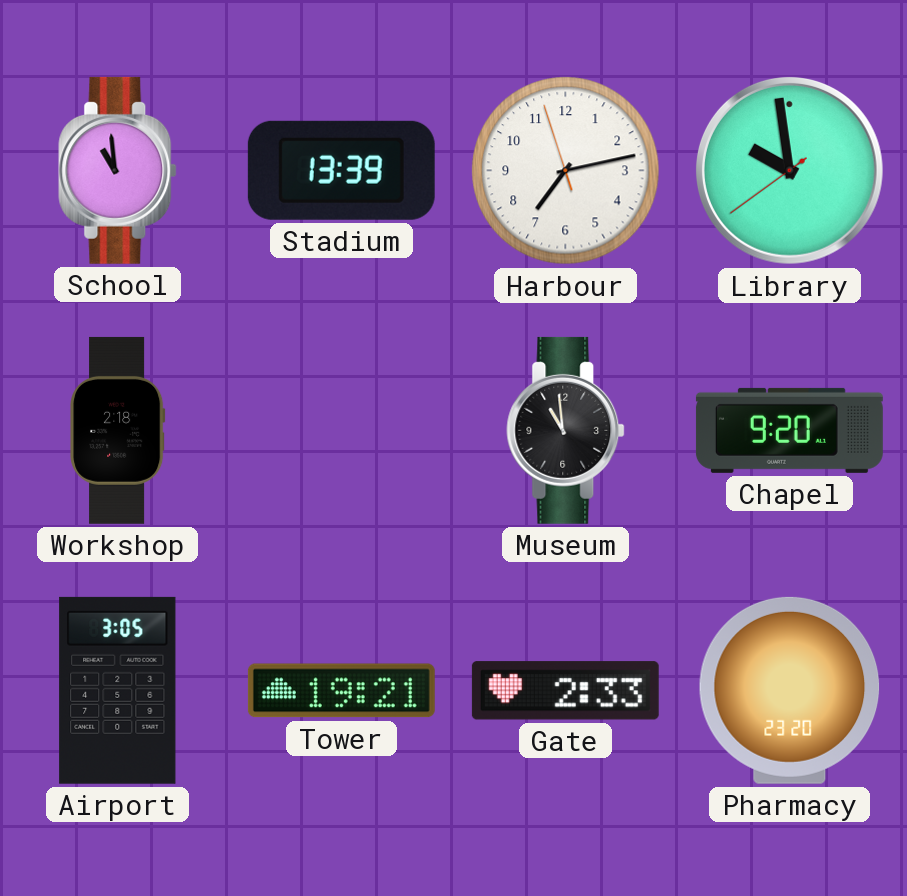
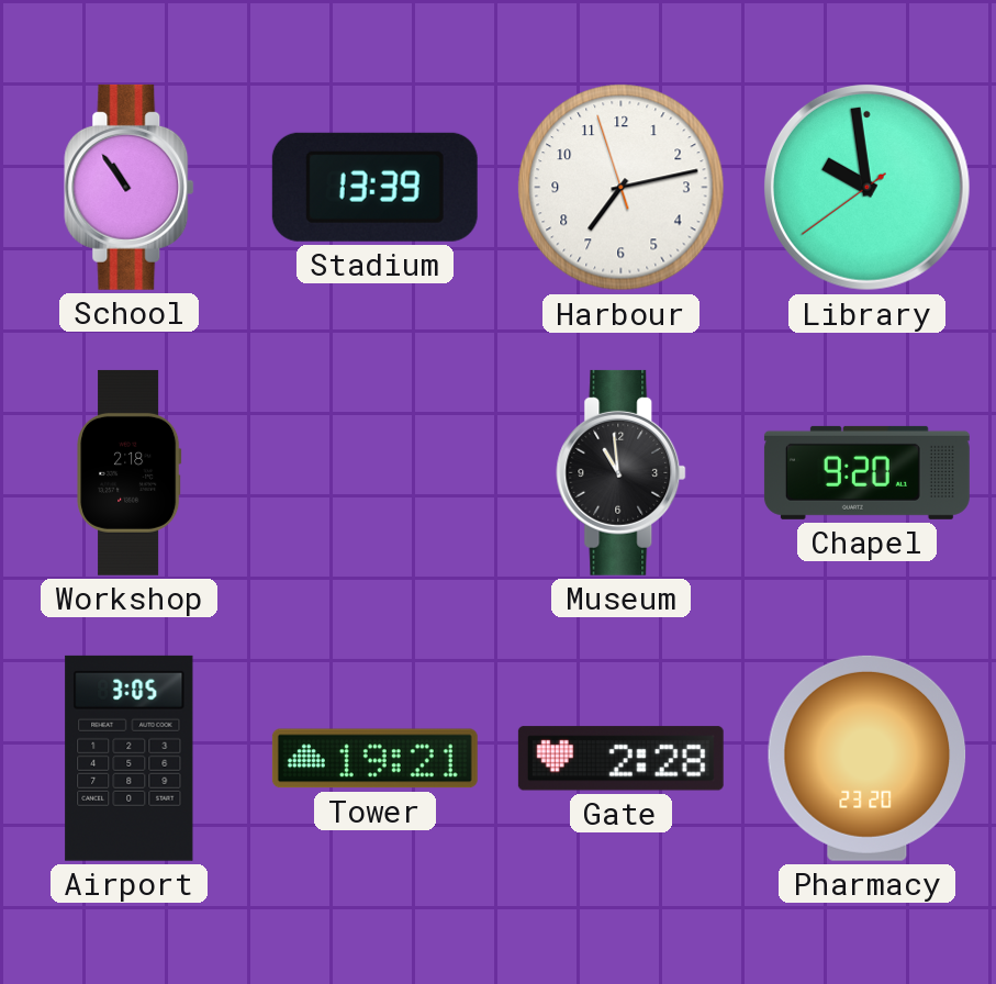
School: 10:59 -> 10:54 (130, 187)
Gate: 2:33 -> 2:28 (620, 759)
